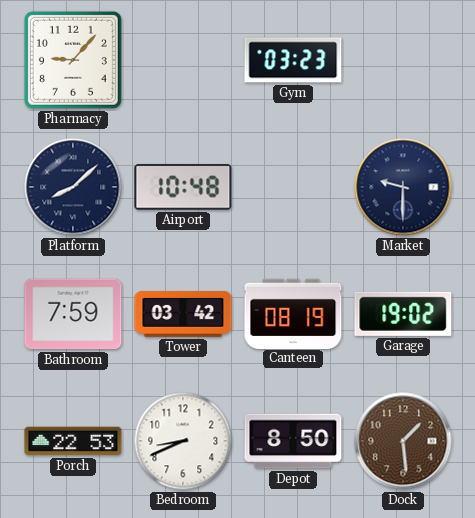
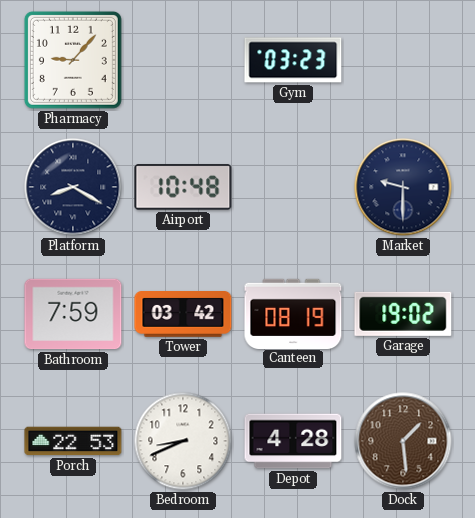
Platform: 8:08 -> 8:20 (73, 187)
Depot: 8:50 -> 4:28 (293, 441)
